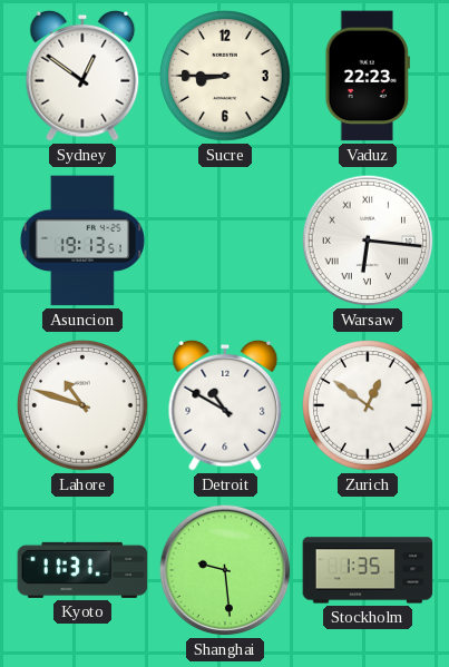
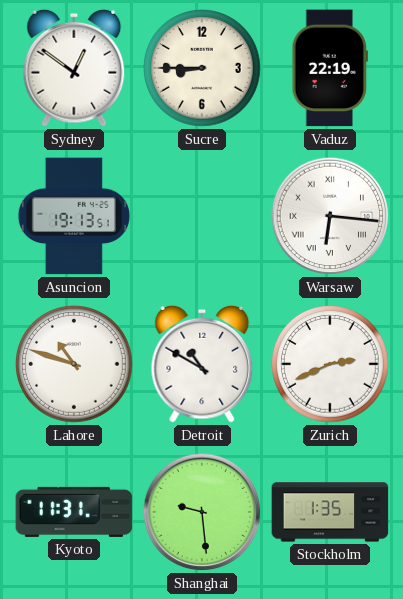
Vaduz: 22:23 -> 22:19 (329, 68)
Zurich: 12:51 -> 2:41 (331, 365)
